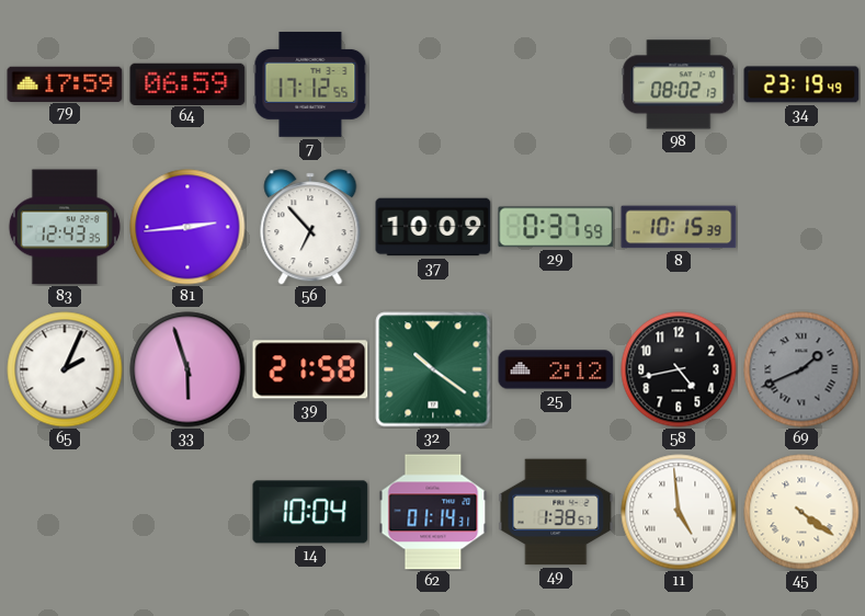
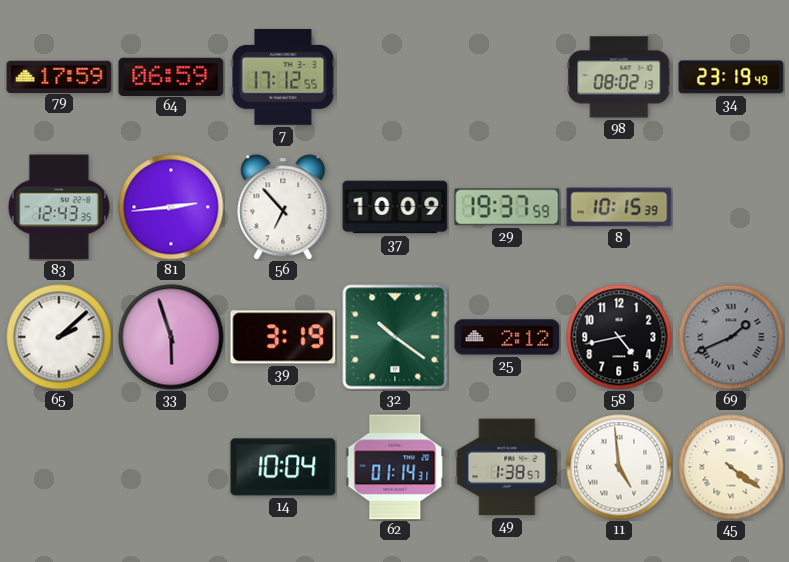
29: 0:37 -> 19:37 (507, 207)
65: 2:04 -> 2:08 (59, 337)
39: 21:58 -> 3:19 (283, 337)
